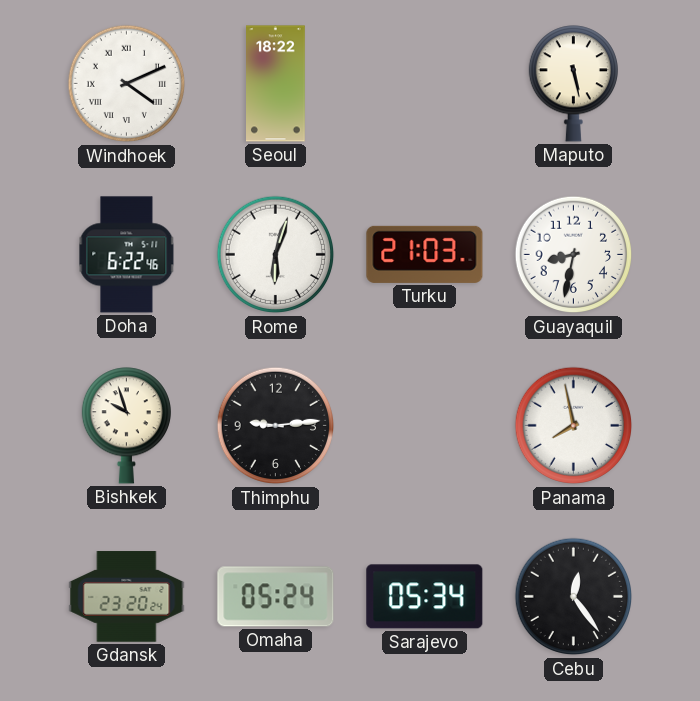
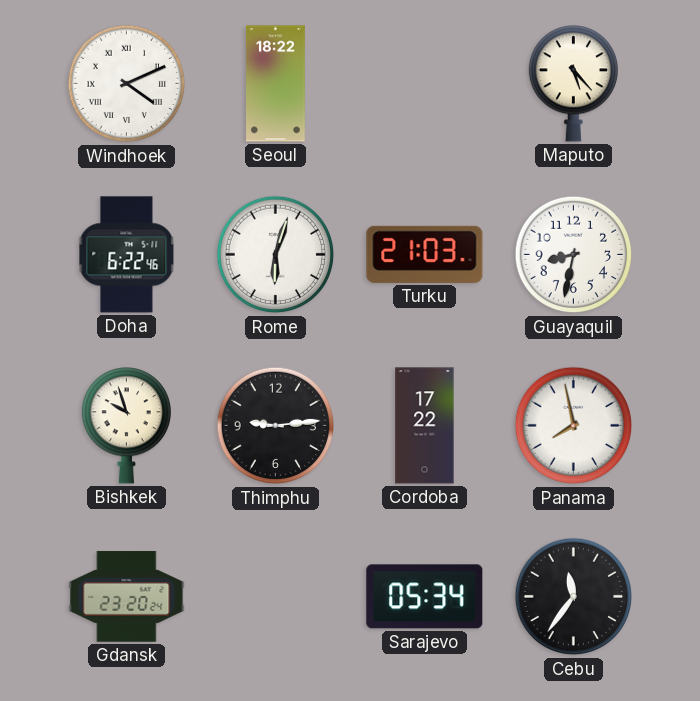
Maputo: 5:28 -> 5:23 (573, 84)
Cordoba: none -> 17:22 (425, 426)
Omaha: 05:24 -> none (276, 597)
Cebu: 12:24 -> 11:36 (574, 597)
